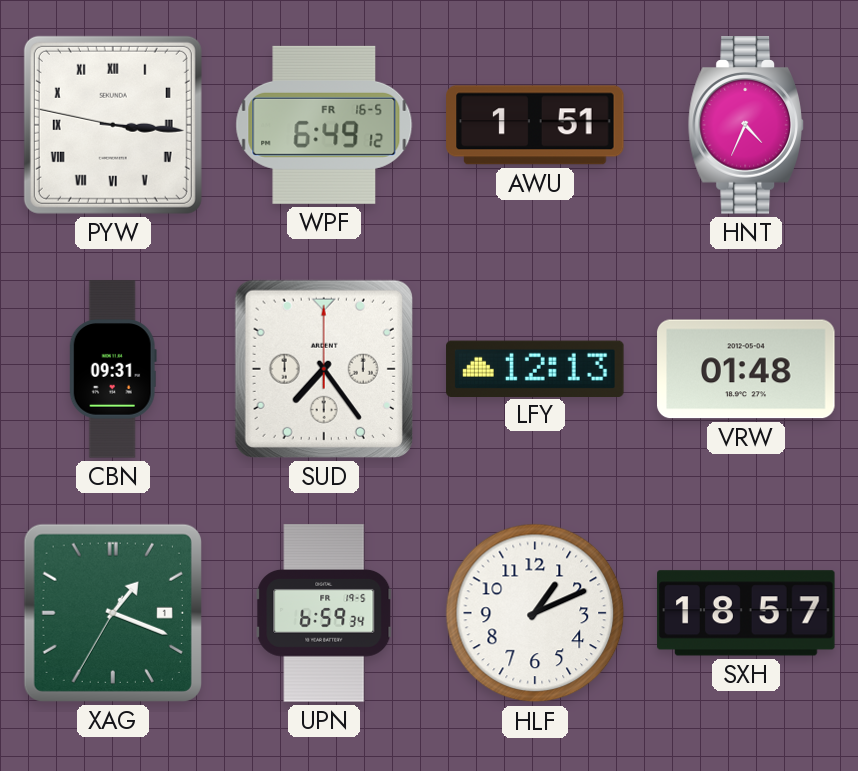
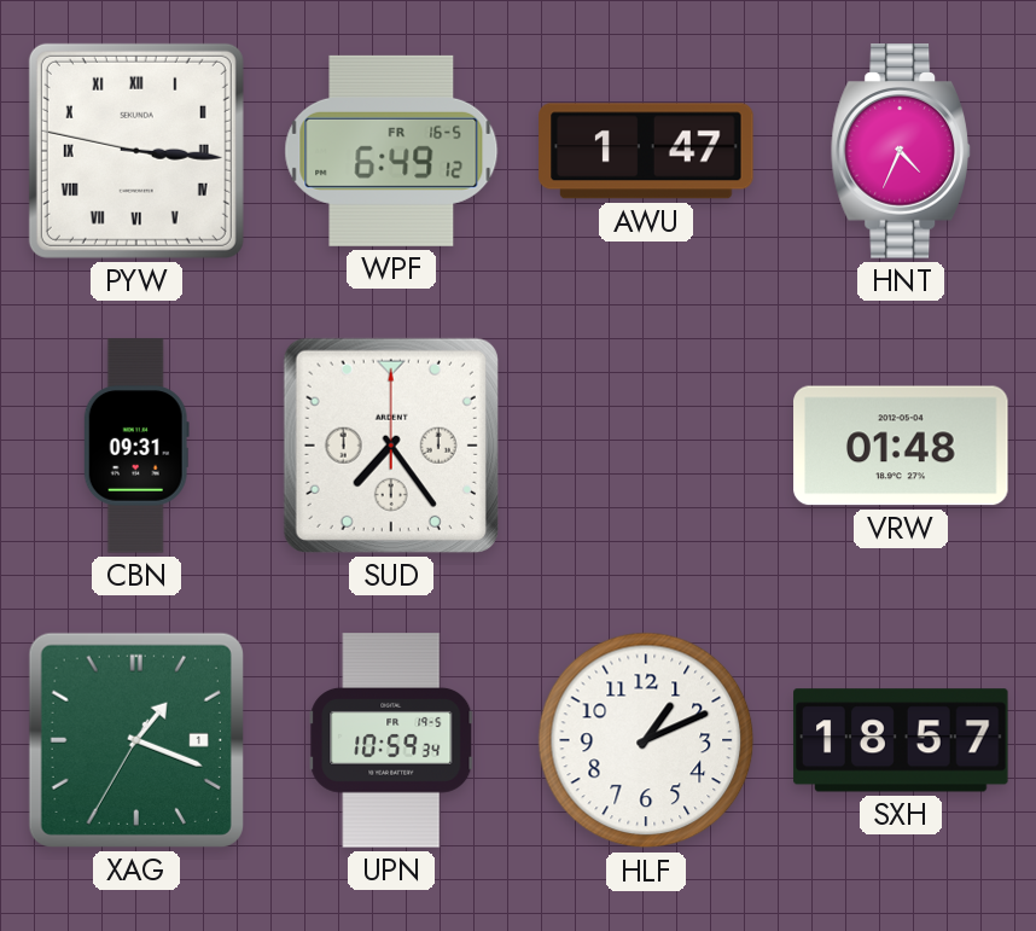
AWU: 1:51 -> 1:47 (646, 151)
LFY: 12:13 -> none (535, 368)
UPN: 6:59 -> 10:59 (391, 740)
